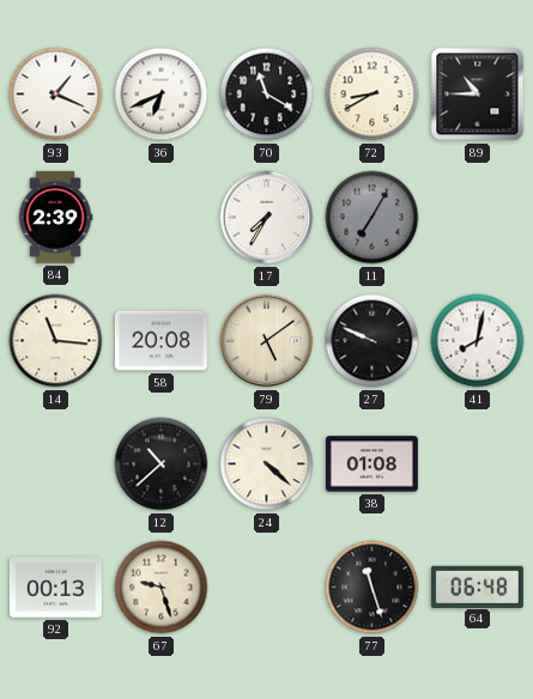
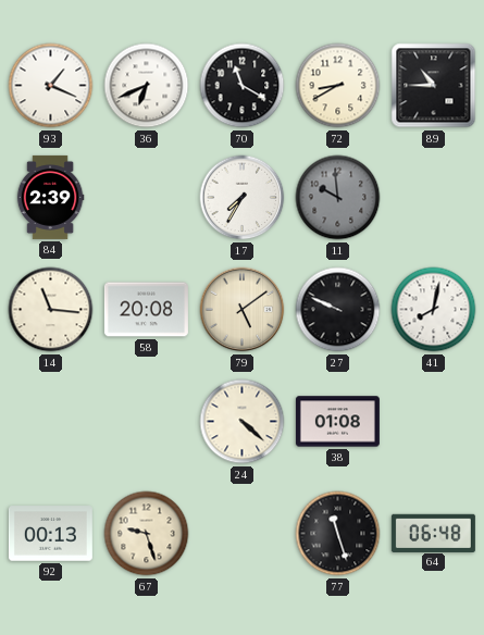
11: 7:05 -> 9:59 (338, 198)
12: 10:38 -> none (162, 464)
